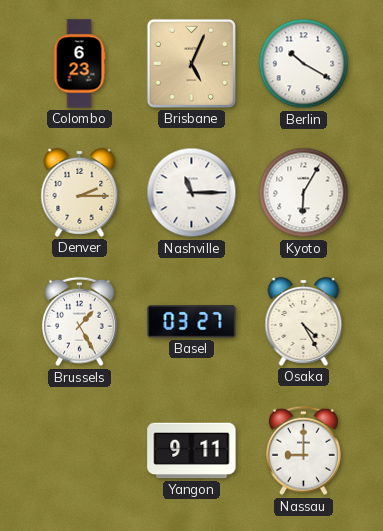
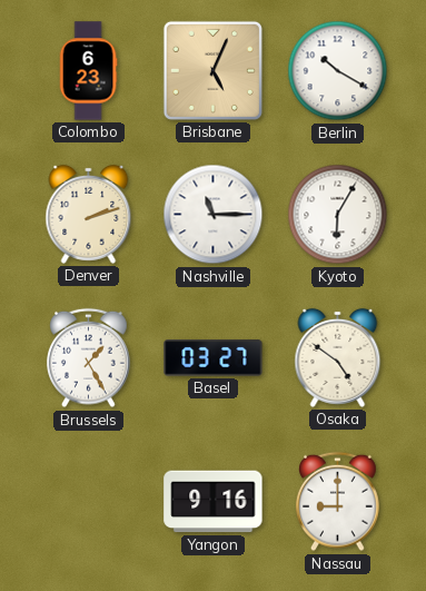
Denver: 2:15 -> 2:12 (89, 214)
Osaka: 4:25 -> 4:51 (338, 357)
Yangon: 9:11 -> 9:16 (214, 502)
